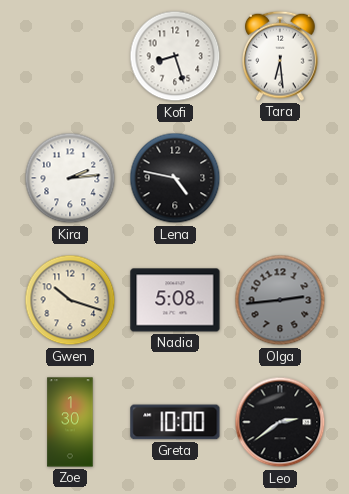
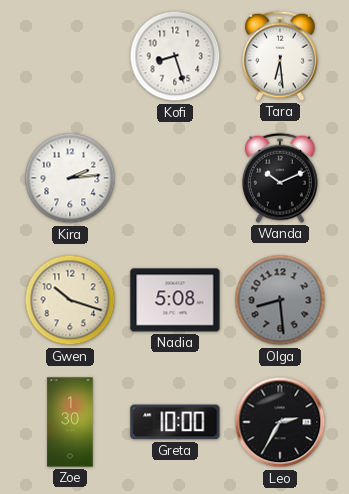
Lena: 4:47 -> none (175, 178)
Wanda: none -> 10:11 (281, 178)
Olga: 2:44 -> 8:29 (280, 300)
Leo: 2:39 -> 2:35 (280, 422)
